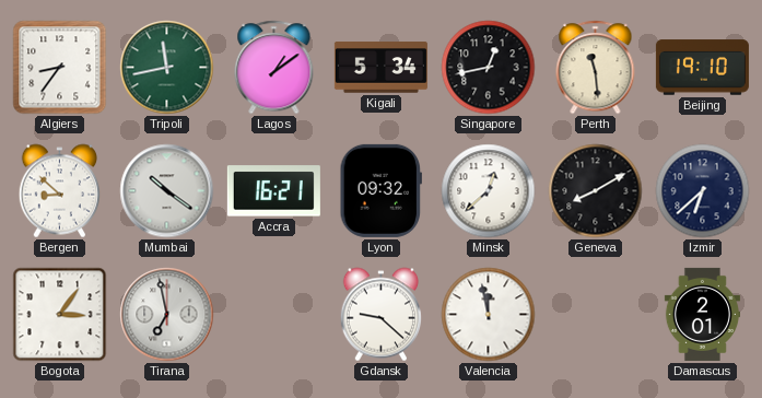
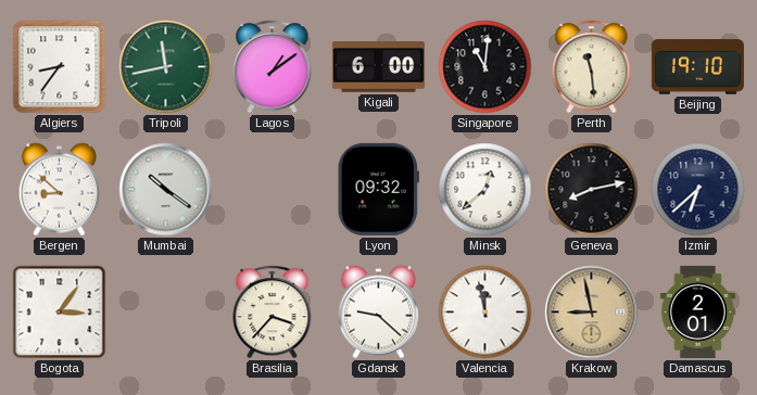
Kigali: 5:34 -> 6:00 (378, 67)
Singapore: 12:43 -> 11:01 (485, 67)
Accra: 16:21 -> none (273, 191)
Geneva: 8:10 -> 8:13 (592, 190)
Tirana: 6:58 -> none (167, 315)
Brasilia: none -> 3:37 (273, 313)
Krakow: none -> 8:58 (592, 313)
